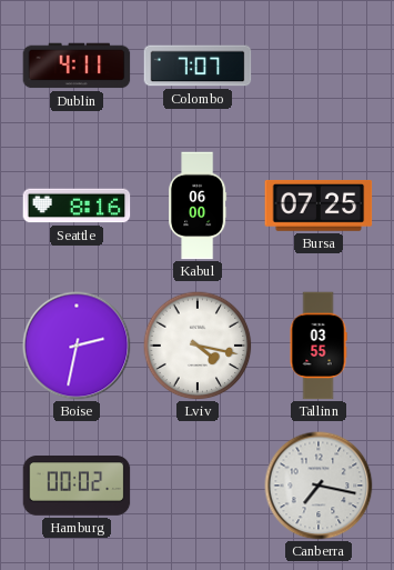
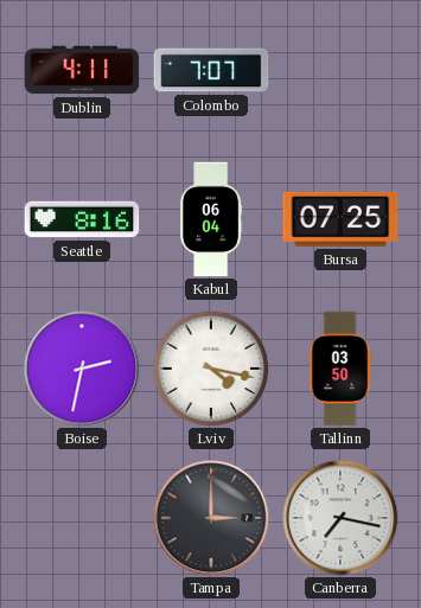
Kabul: 06:00 -> 06:04 (212, 219)
Tallinn: 03:55 -> 03:50 (340, 369)
Hamburg: 00:02 -> none (77, 486)
Tampa: none -> 3:00 (211, 518)
